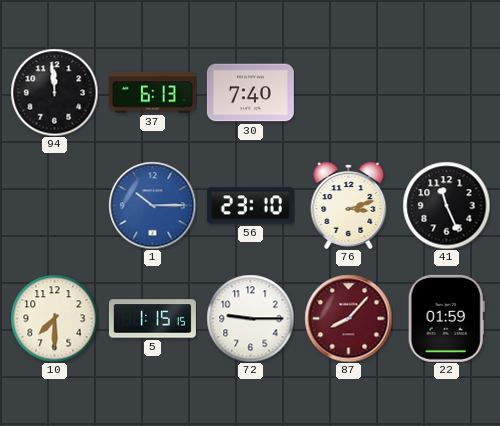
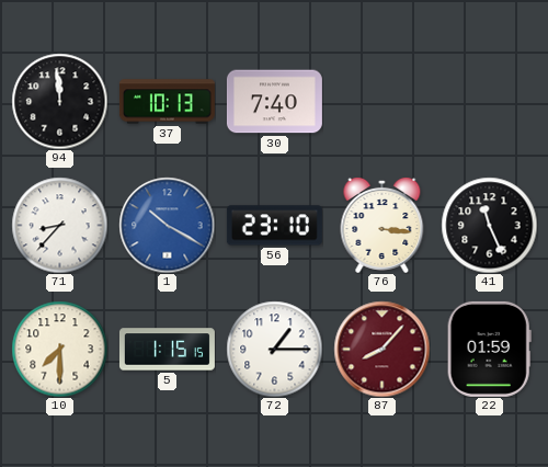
37: 6:13 -> 10:13 (167, 102)
71: none -> 8:37 (59, 225)
1: 10:15 -> 10:20 (167, 225)
76: 3:12 -> 3:16 (383, 226)
72: 9:15 -> 1:15 (274, 349)
